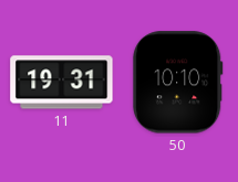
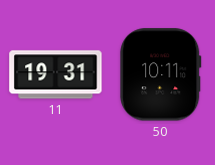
50: 10:10 -> 10:11 (161, 75)
